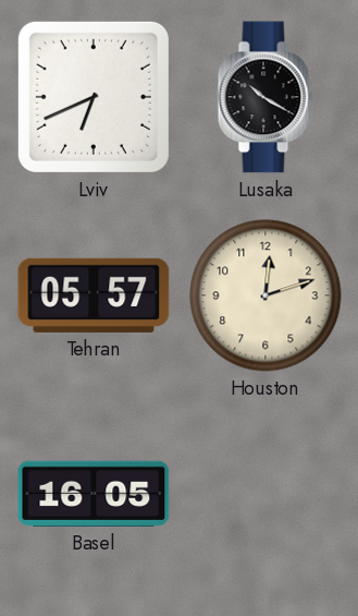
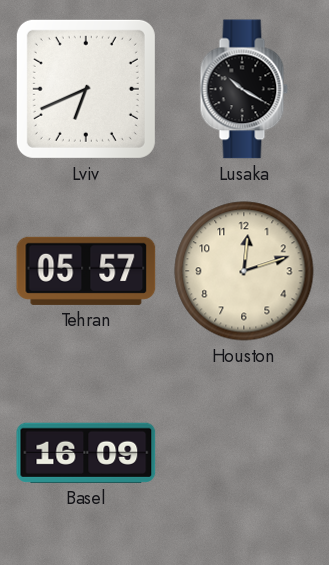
Basel: 16:05 -> 16:09 (86, 453)
